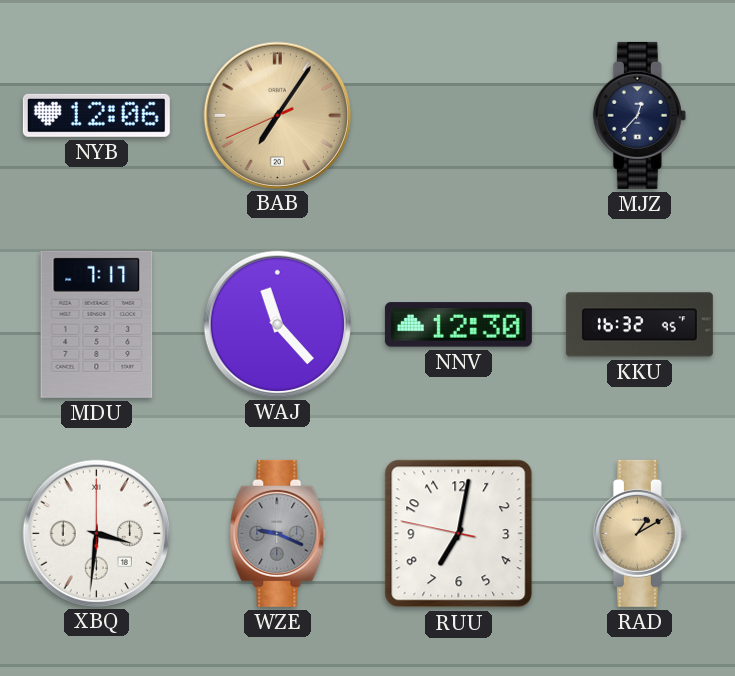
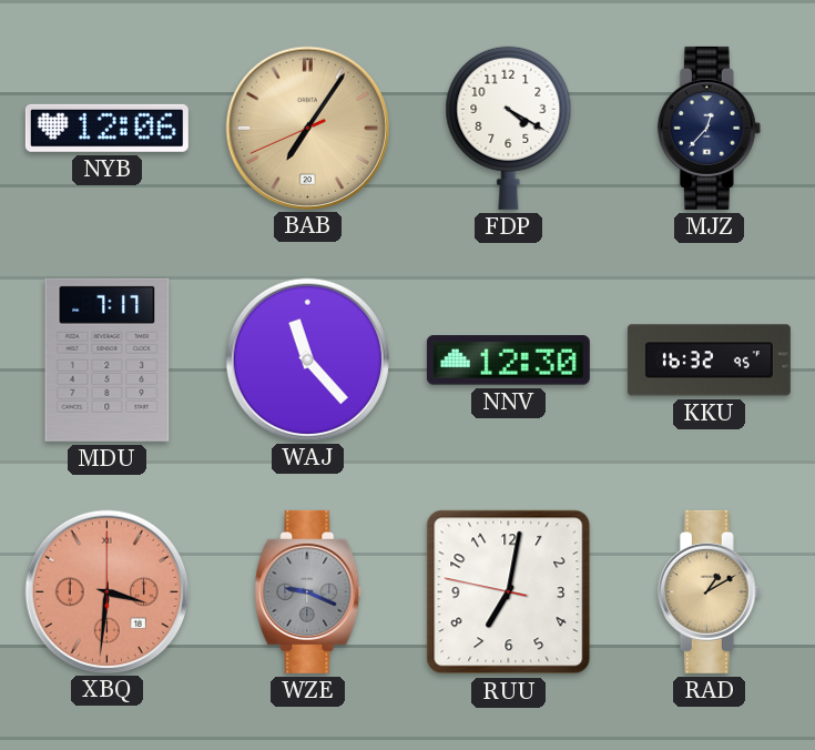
FDP: none -> 4:20 (509, 128)
XBQ dial: white -> salmon (106, 591)
